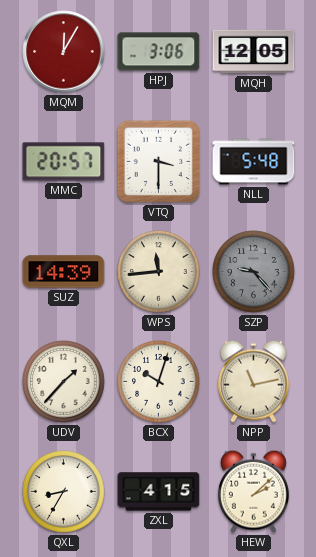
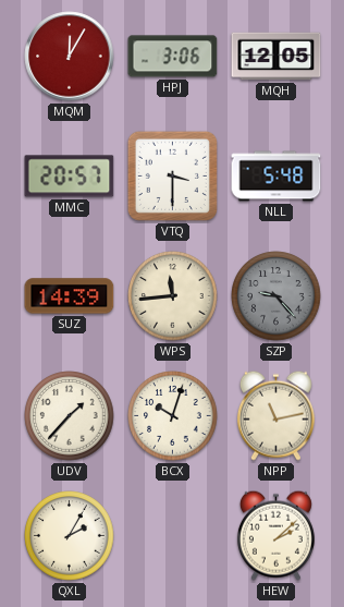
QXL: 8:35 -> 2:05 (70, 536)
ZXL: 4:15 -> none (159, 492)
